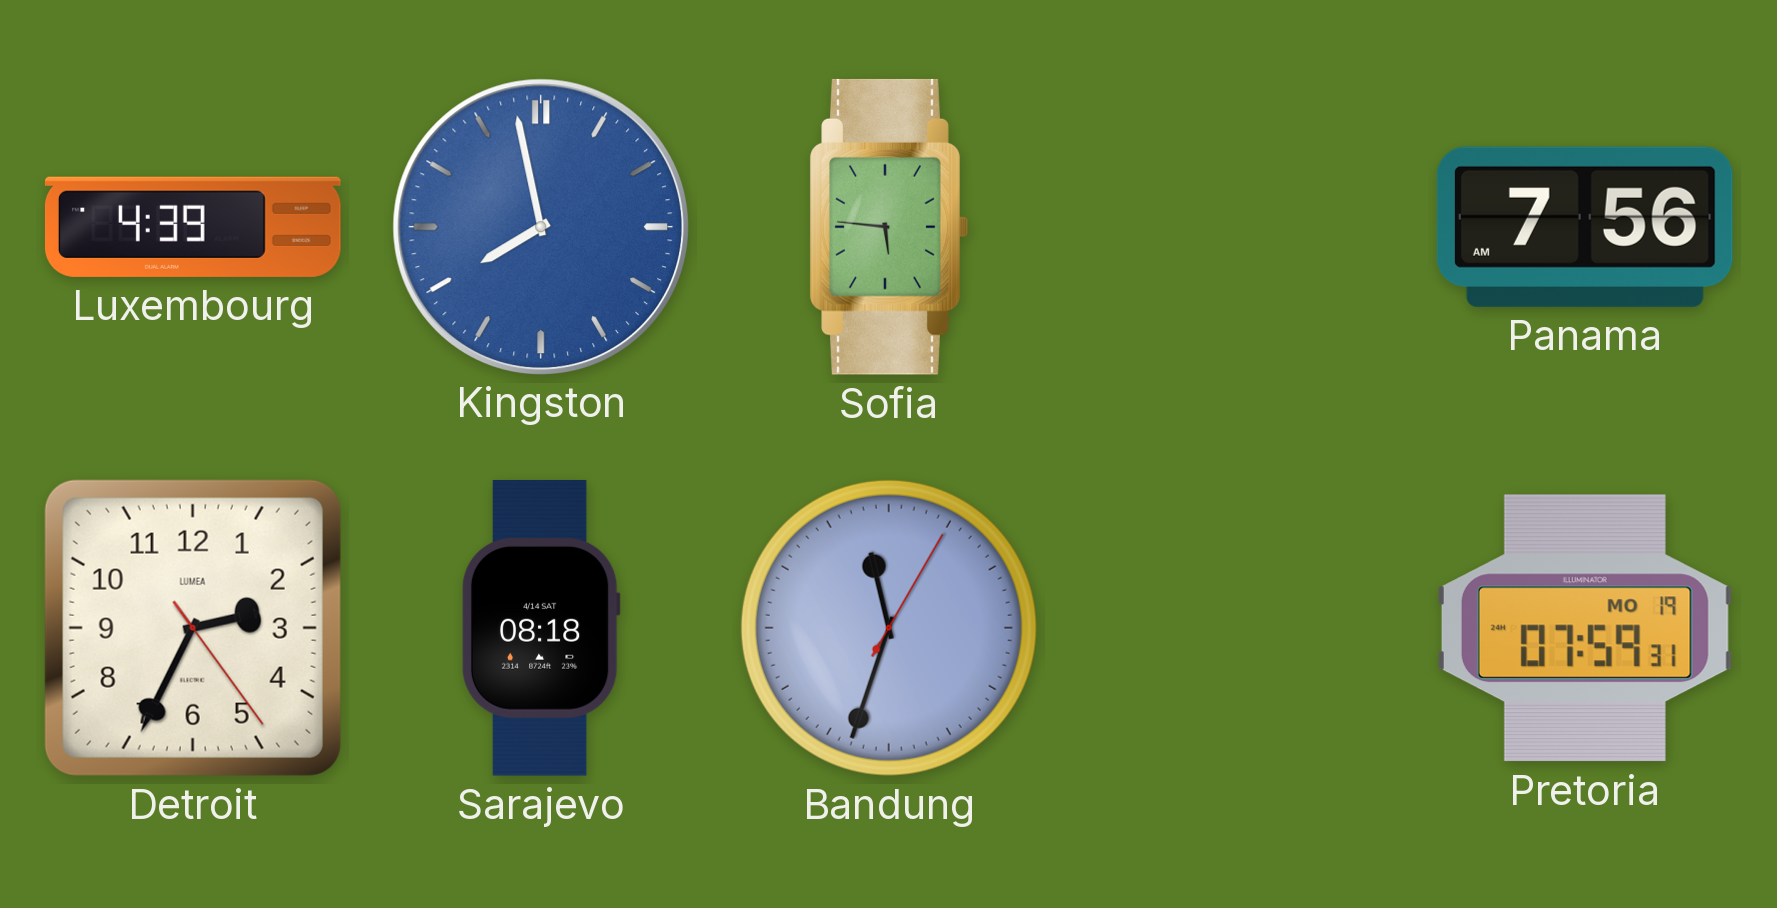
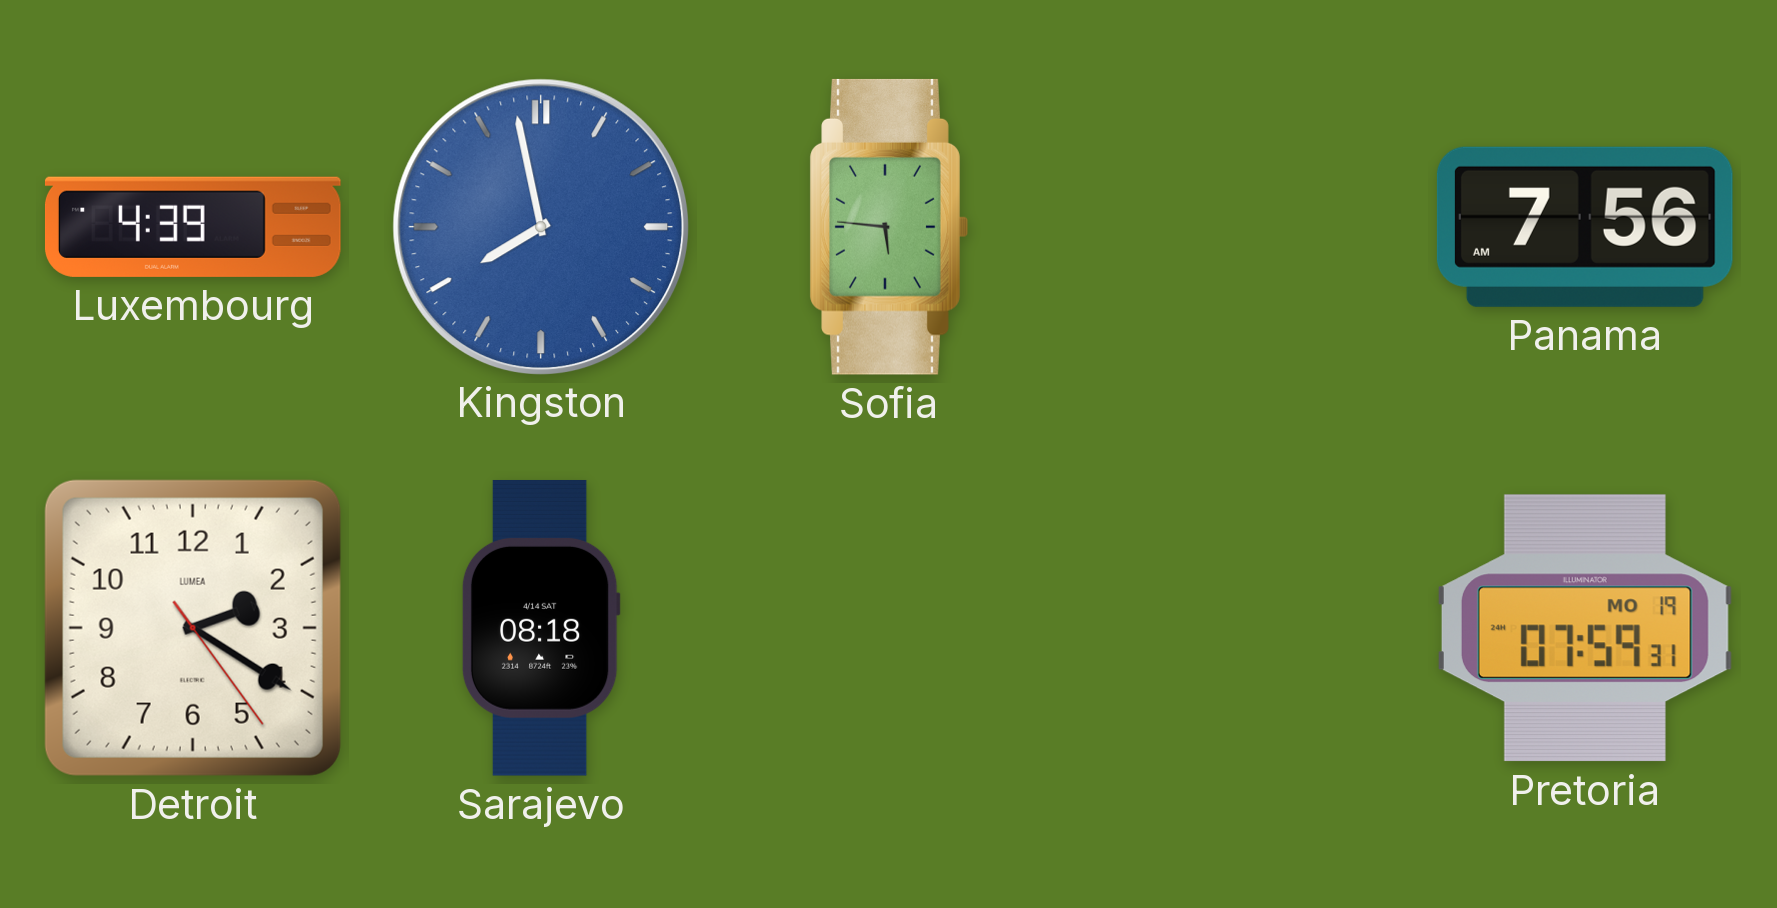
Detroit: 2:34 -> 2:20 (193, 628)
Bandung: 11:33 -> none (889, 628)
